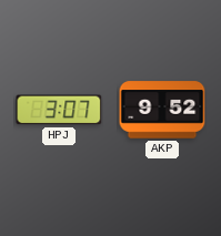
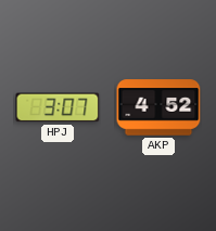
AKP: 9:52 -> 4:52 (158, 107)
